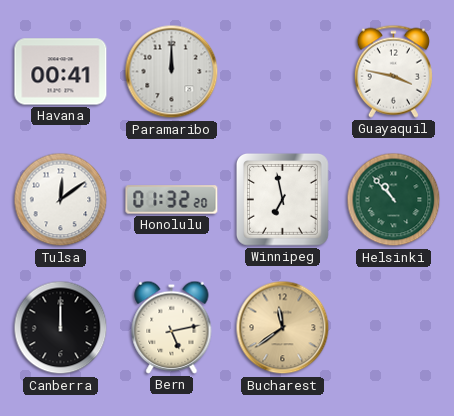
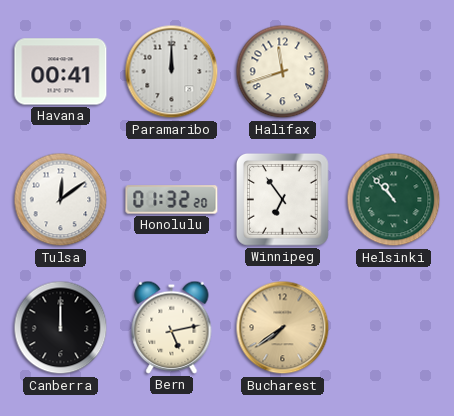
Halifax: none -> 11:42 (283, 72)
Guayaquil: 3:47 -> none (393, 71)
Winnipeg: 6:58 -> 6:54 (282, 199)
Bucharest: 11:39 -> 7:39 (283, 328)
